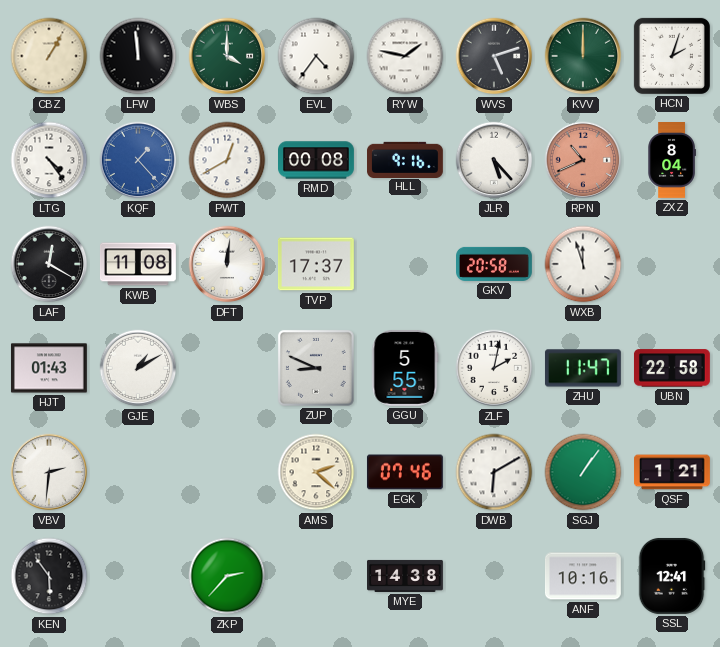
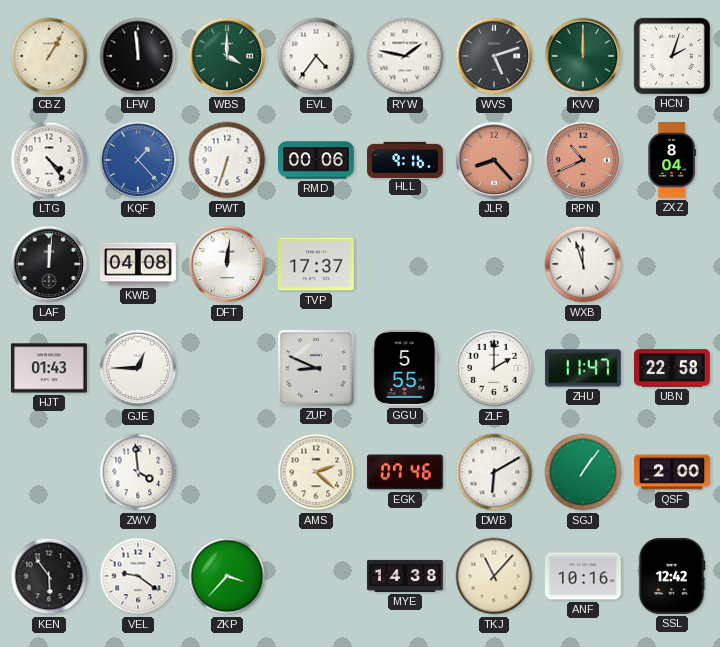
PWT: 12:40 -> 6:33 (227, 160)
RMD: 00:08 -> 00:06 (317, 160)
JLR: 5:23 -> 8:23 (494, 160)
JLR dial: white -> salmon (494, 160)
LAF: 12:20 -> 12:01 (49, 264)
KWB: 11:08 -> 04:08 (138, 264)
GKV: 20:58 -> none (495, 264)
GJE: 1:10 -> 12:45 (138, 368)
ZLF: 2:02 -> 2:00 (494, 368)
VBV: 2:31 -> none (49, 472)
ZWV: none -> 3:59 (138, 472)
QSF: 1:21 -> 2:00 (673, 472)
VEL: none -> 9:21 (138, 576)
ZKP: 2:37 -> 3:37 (227, 576)
TKJ: none -> 11:07 (494, 576)
SSL: 12:41 -> 12:42 (672, 576)
